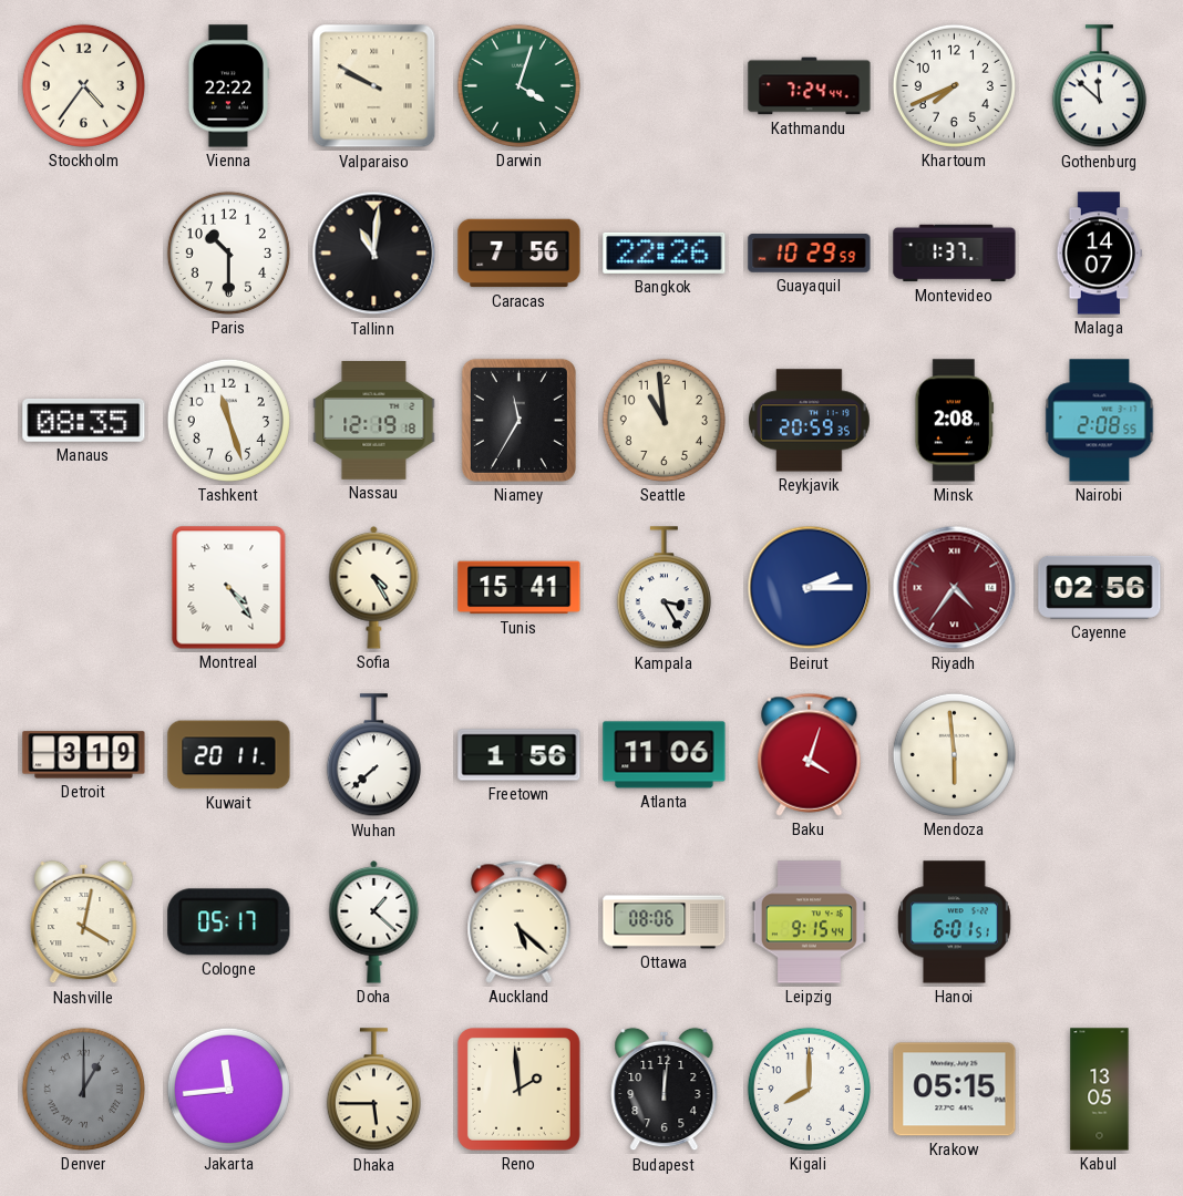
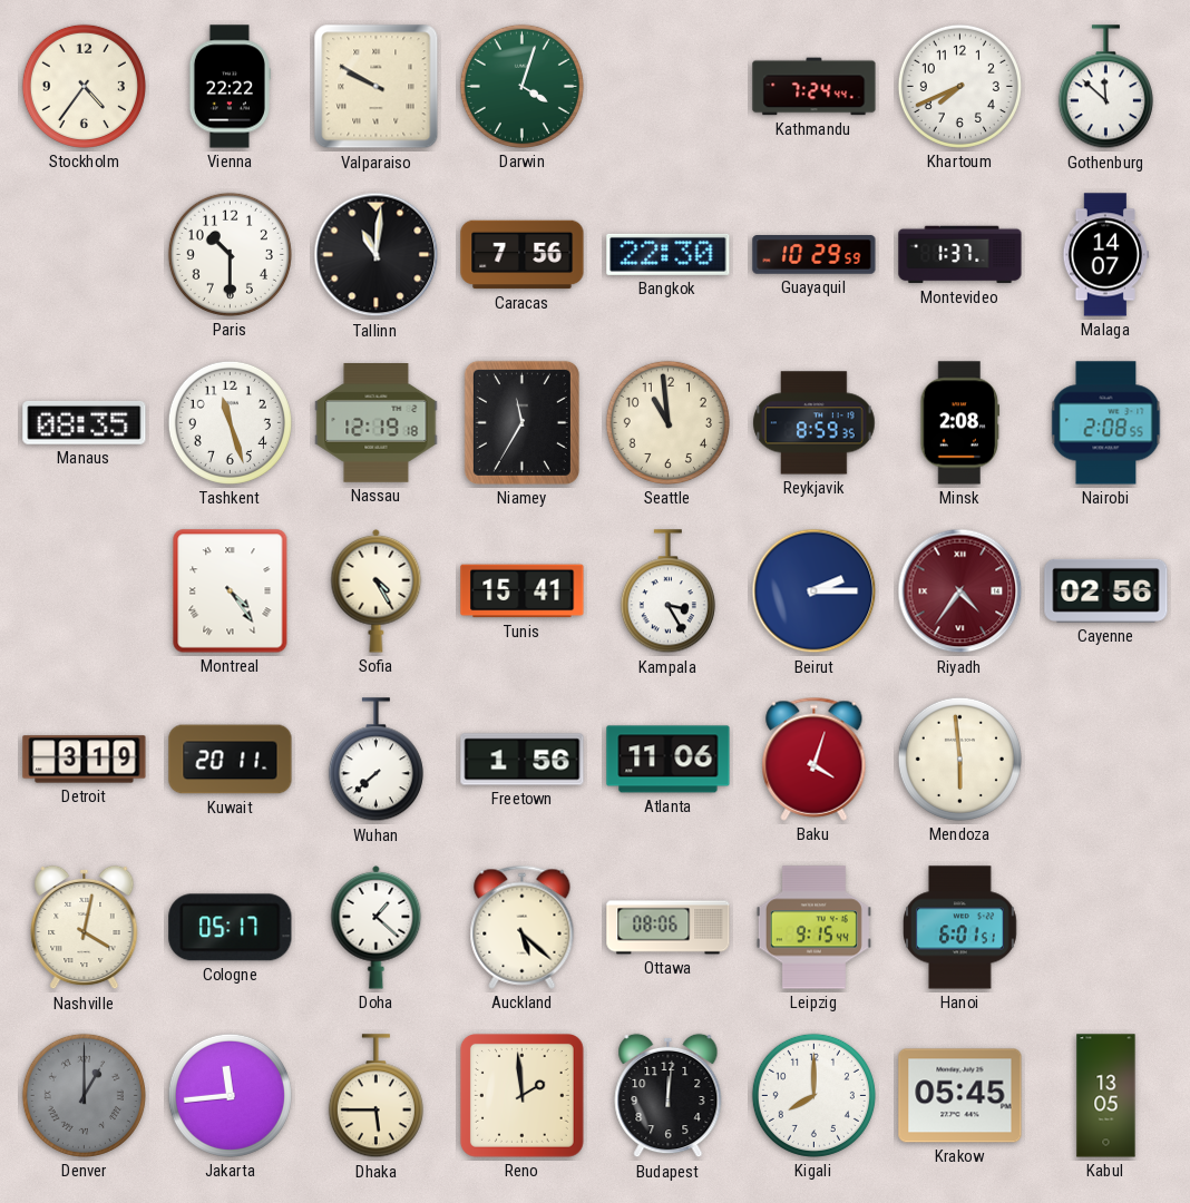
Bangkok: 22:26 -> 22:30 (669, 254)
Reykjavik: 20:59 -> 8:59 (815, 423)
Krakow: 05:15 -> 05:45 (960, 1096)
